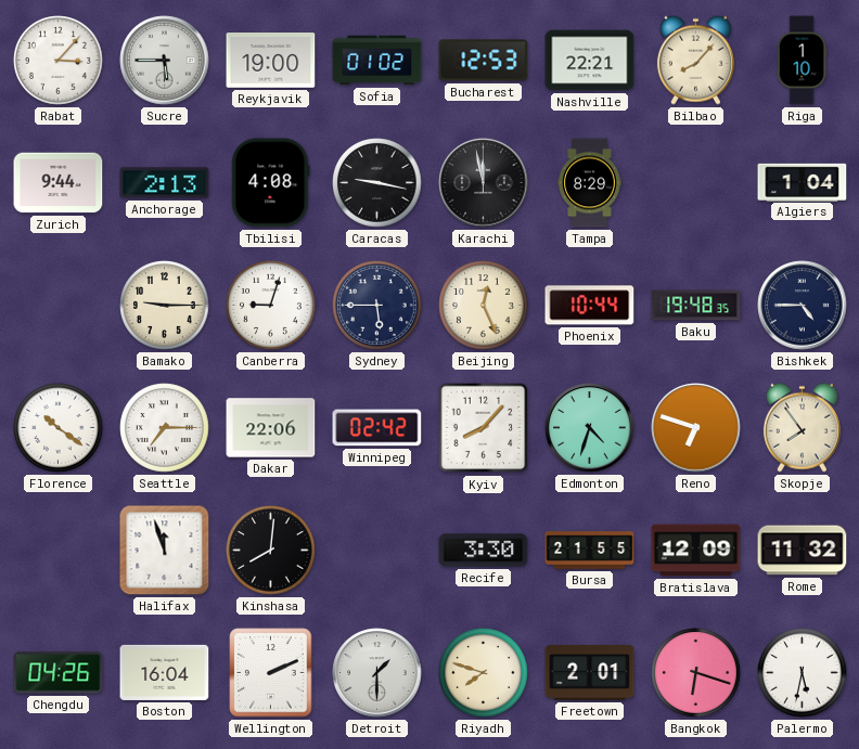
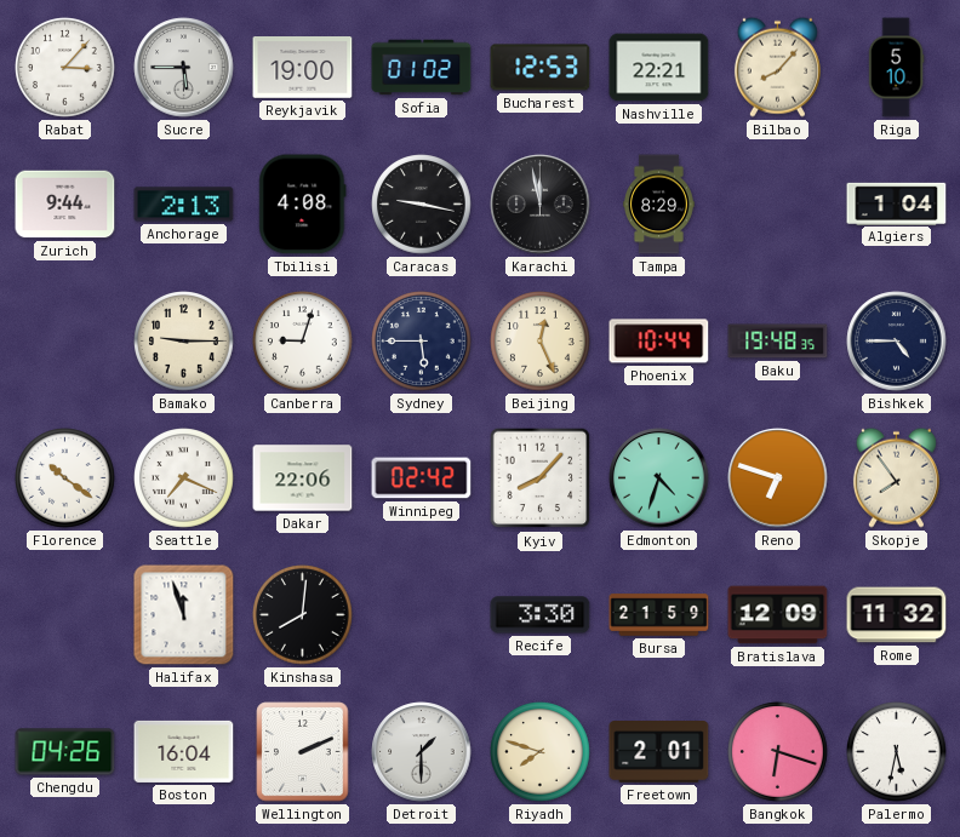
Riga: 1:10 -> 5:10 (896, 68)
Seattle: 7:15 -> 7:19 (184, 478)
Bursa: 21:55 -> 21:59 (659, 615)
